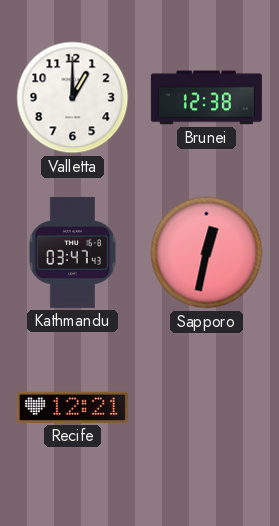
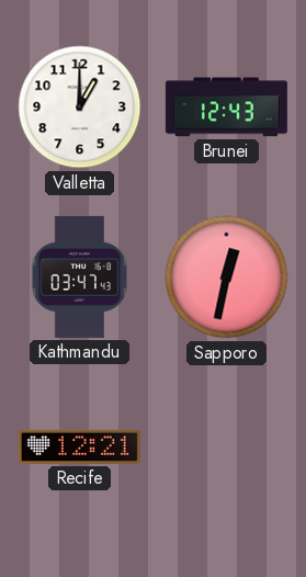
Brunei: 12:38 -> 12:43 (226, 108)
